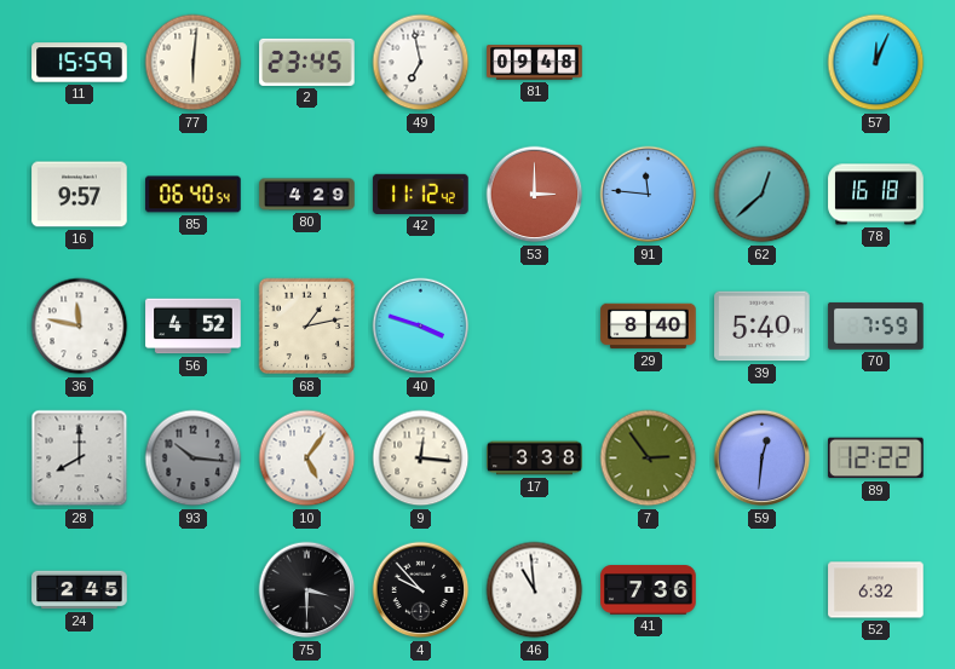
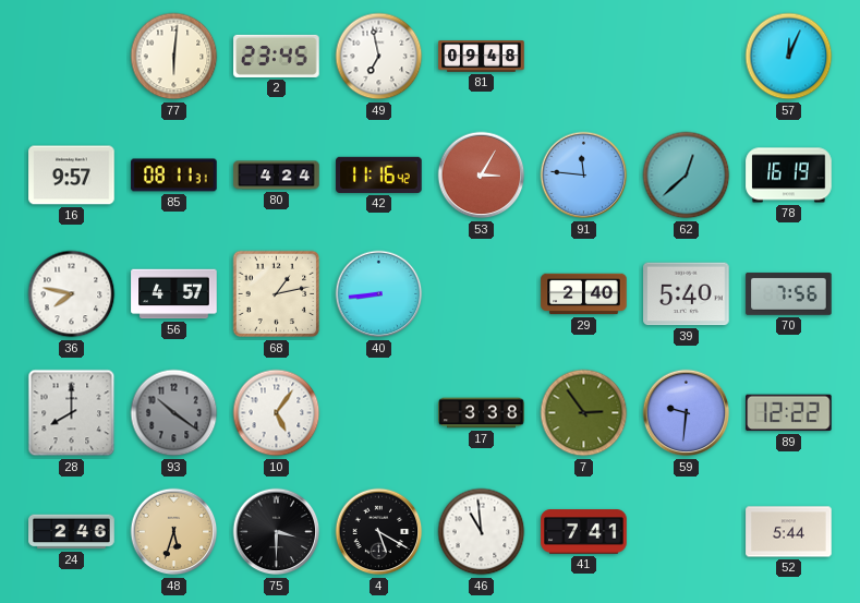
11: 15:59 -> none (80, 63)
85: 06:40 -> 08:11 (174, 176)
80: 4:29 -> 4:24 (277, 176)
42: 11:12 -> 11:16 (379, 174)
53: 3:00 -> 3:05 (482, 176)
78: 16:18 -> 16:19 (789, 176)
36: 11:47 -> 7:47 (72, 294)
56: 4:52 -> 4:57 (174, 294)
40: 3:48 -> 8:44 (379, 294)
29: 8:40 -> 2:40 (584, 294)
70: 7:59 -> 7:56 (789, 293)
93: 10:16 -> 10:21 (174, 413)
9: 12:16 -> none (421, 459)
59: 12:31 -> 9:31 (687, 413)
24: 2:45 -> 2:46 (72, 532)
48: none -> 5:33 (174, 532)
4: 9:53 -> 5:20 (379, 532)
41: 7:36 -> 7:41 (584, 532)
52: 6:32 -> 5:44 (789, 532)
